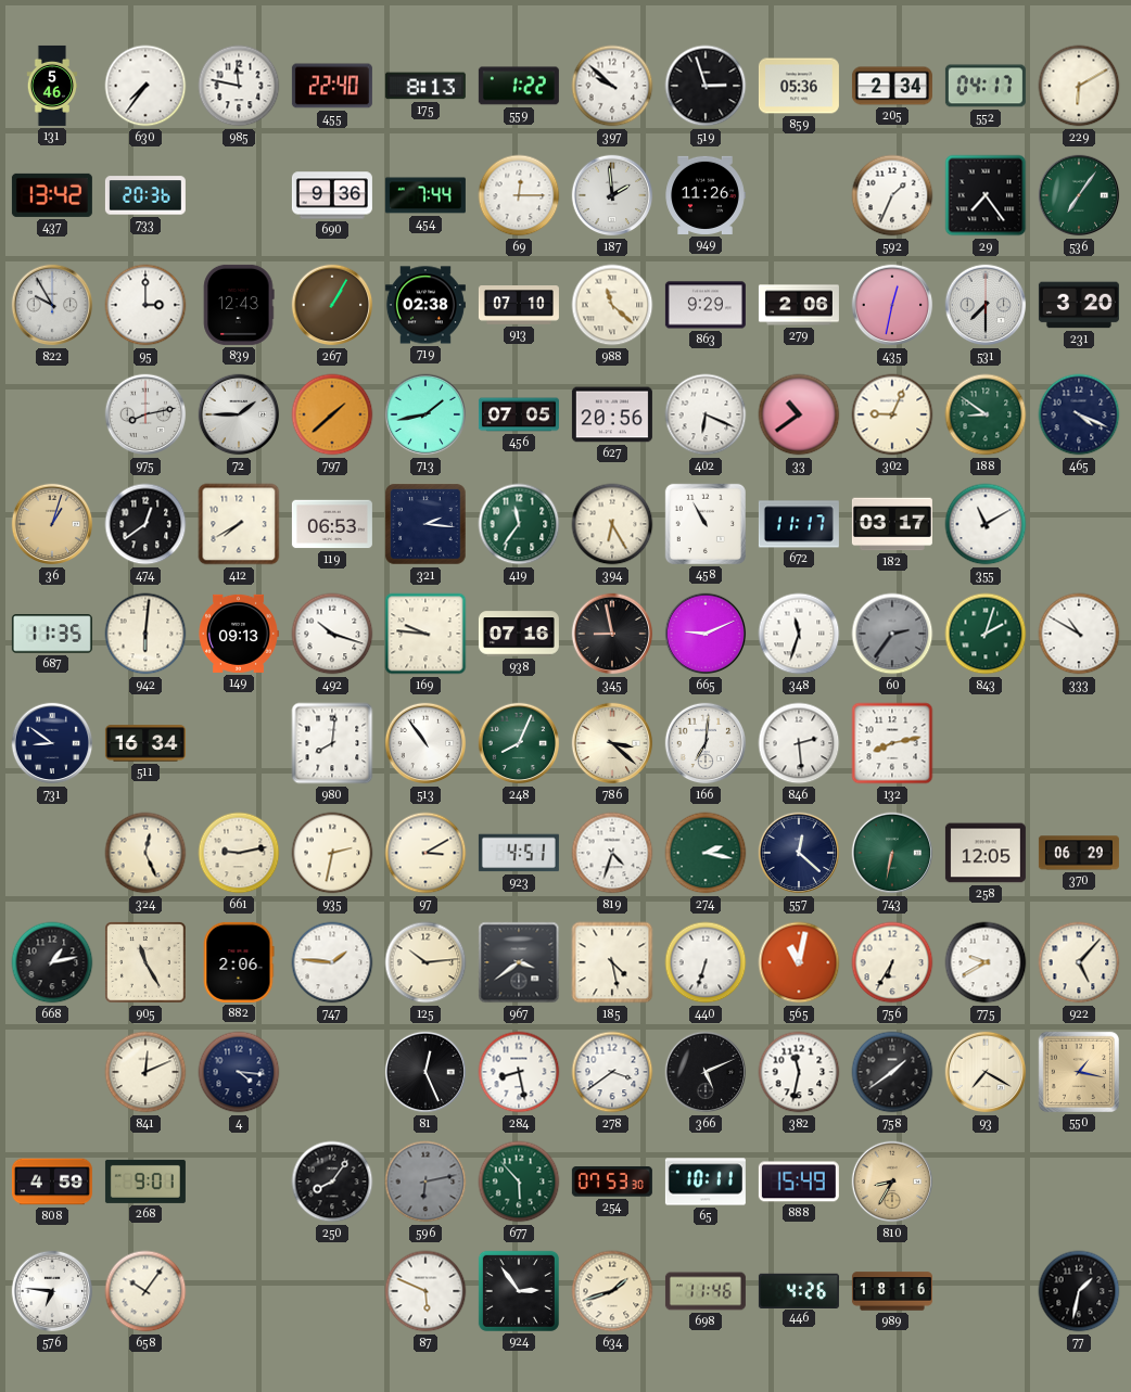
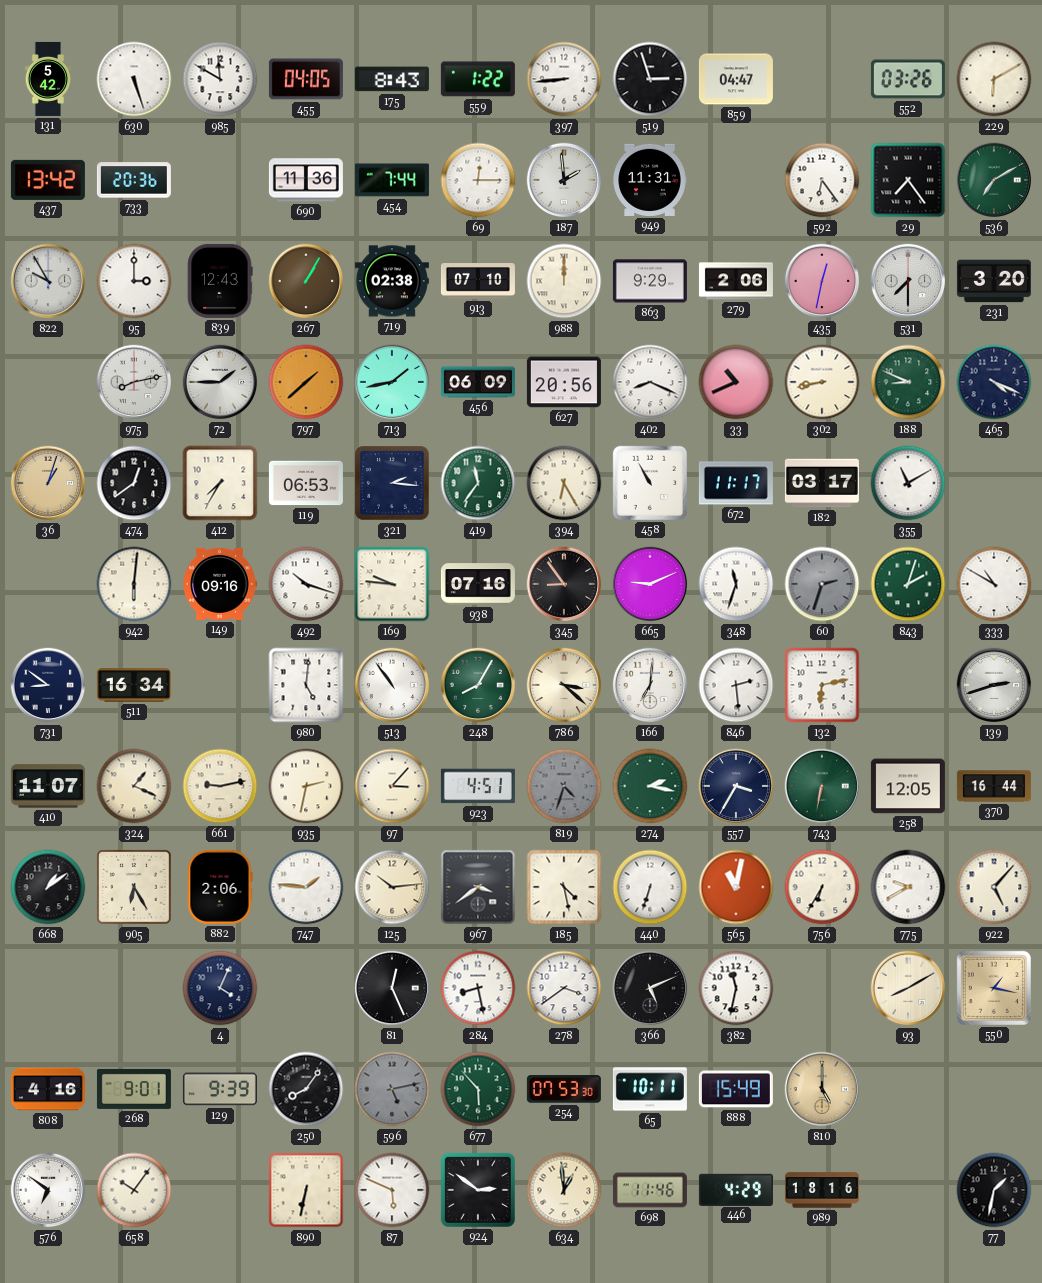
131: 5:46 -> 5:42 (48, 79)
630: 7:36 -> 5:27 (134, 79)
985: 11:47 -> 11:50 (220, 79)
455: 22:40 -> 04:05 (306, 79)
175: 8:13 -> 8:43 (392, 79)
397: 9:52 -> 8:44 (564, 79)
859: 05:36 -> 04:47 (736, 79)
205: 2:34 -> none (892, 86)
552: 04:17 -> 03:26 (908, 79)
690: 9:36 -> 11:36 (306, 180)
949: 11:26 -> 11:31 (650, 180)
592: 1:34 -> 6:24 (822, 180)
536: 7:06 -> 7:10 (994, 180)
988: 11:22 -> 12:00 (564, 281)
456: 07:05 -> 06:09 (478, 382)
402: 6:19 -> 8:19 (650, 382)
33: 10:39 -> 10:41 (736, 382)
302: 9:04 -> 8:43 (822, 382)
188: 8:51 -> 8:49 (908, 382)
412: 7:40 -> 7:35 (220, 483)
687: 11:35 -> none (52, 634)
149: 09:13 -> 09:16 (220, 584)
345: 8:58 -> 8:54 (564, 584)
60: 2:36 -> 2:33 (822, 584)
980: 8:01 -> 5:01 (306, 685)
248: 8:04 -> 8:05 (478, 685)
132: 8:13 -> 6:13 (822, 685)
139: none -> 2:42 (994, 685)
410: none -> 11:07 (48, 786)
324: 12:26 -> 1:19 (134, 786)
97: 3:10 -> 3:07 (392, 786)
819 dial: white -> grey (564, 786)
557: 12:22 -> 3:35 (736, 786)
370: 06:29 -> 16:44 (994, 786)
668: 1:13 -> 1:09 (48, 887)
905: 11:25 -> 6:25 (134, 887)
841: 12:11 -> none (145, 1072)
4: 4:16 -> 4:04 (220, 988)
758: 1:39 -> none (892, 1072)
93: 7:20 -> 8:10 (908, 988)
808: 4:59 -> 4:16 (48, 1089)
129: none -> 9:39 (220, 1089)
596: 6:13 -> 5:13 (392, 1089)
810: 8:35 -> 5:00 (822, 1089)
576: 6:46 -> 6:51 (48, 1190)
890: none -> 6:32 (306, 1190)
924: 2:54 -> 2:51 (478, 1190)
634: 1:42 -> 12:59 (564, 1190)
446: 4:26 -> 4:29 (736, 1189)
